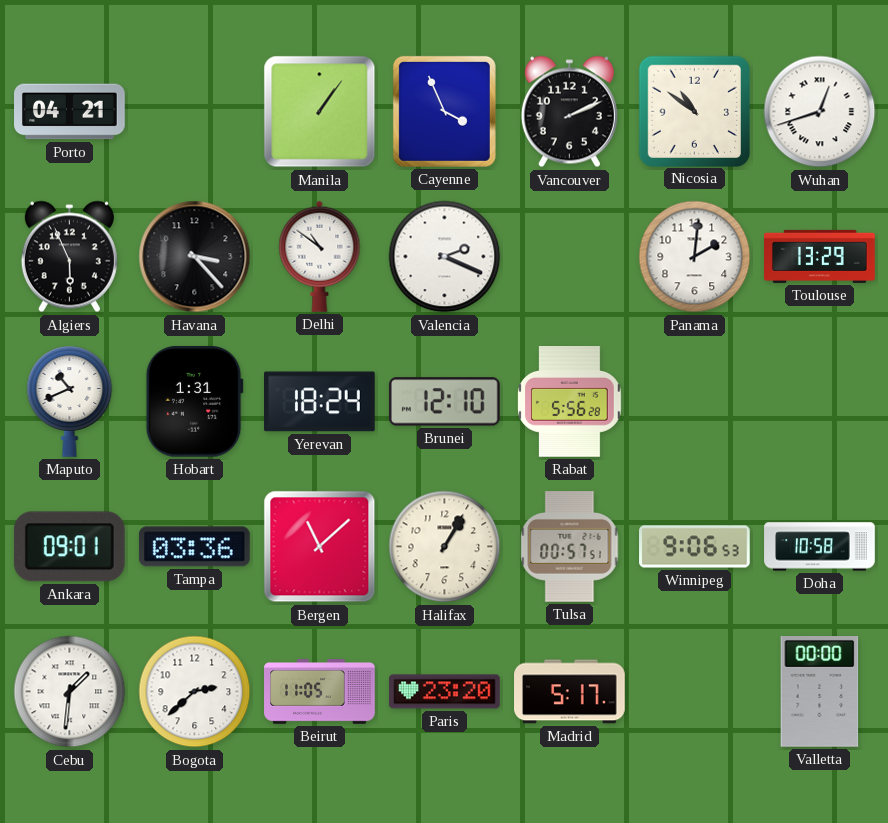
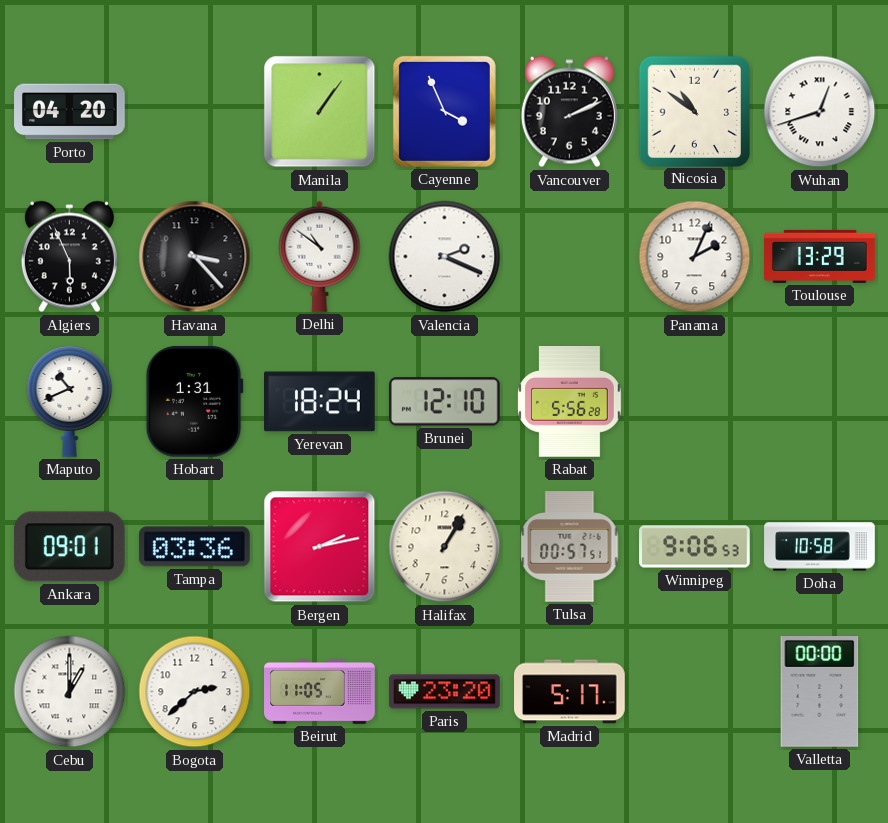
Porto: 04:21 -> 04:20 (70, 112)
Panama: 2:01 -> 2:04 (695, 257)
Bergen: 11:08 -> 2:13 (320, 547)
Cebu: 1:31 -> 1:00 (70, 692)
